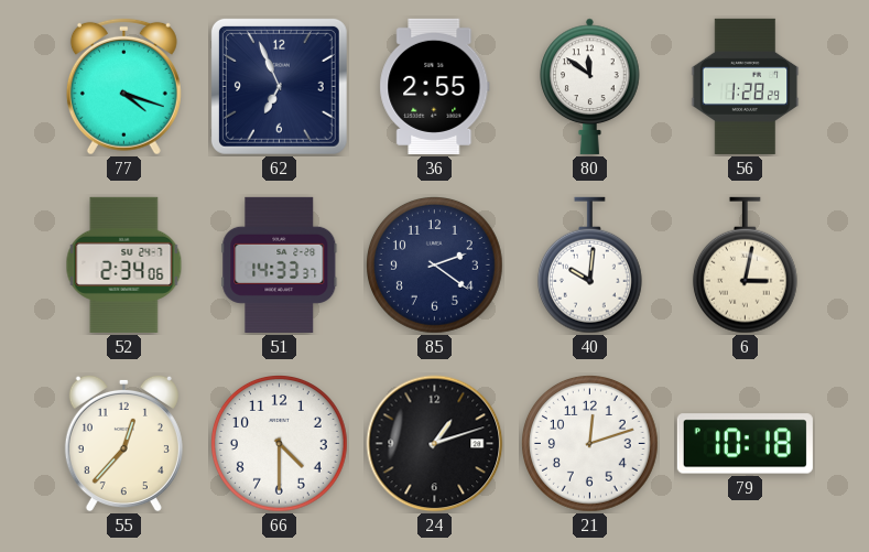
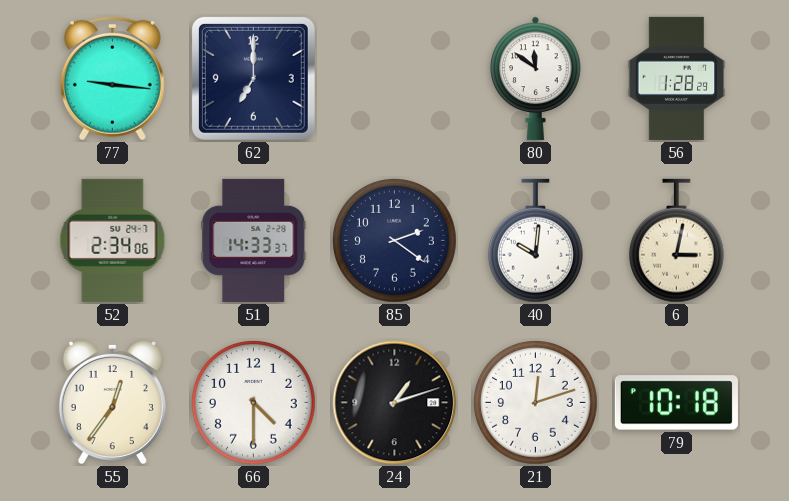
77: 4:18 -> 9:16 (112, 78)
62: 6:56 -> 7:00 (253, 78)
36: 2:55 -> none (435, 86)
55: 12:37 -> 12:36 (112, 402)
